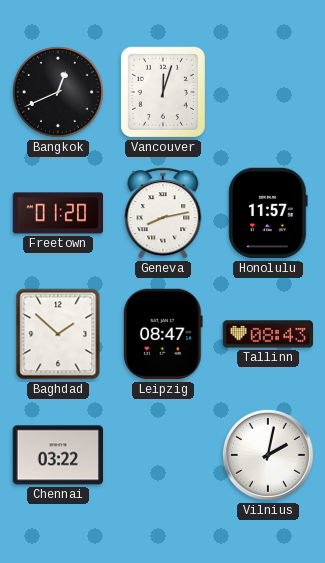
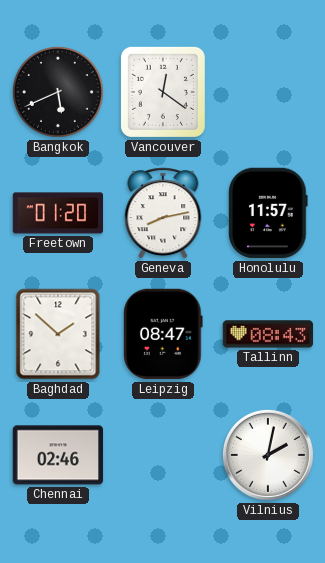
Bangkok: 12:41 -> 5:41 (58, 92)
Vancouver: 12:03 -> 12:21 (163, 92)
Chennai: 03:22 -> 02:46 (58, 455)
